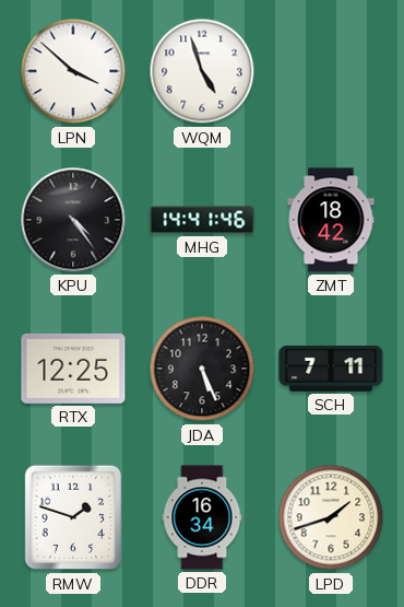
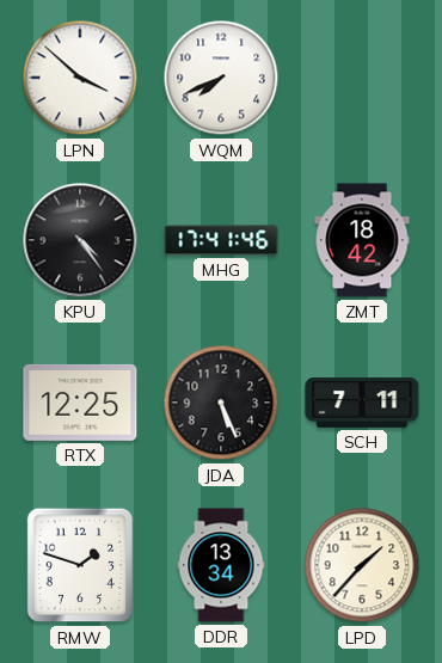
WQM: 4:57 -> 7:41 (221, 78)
MHG: 14:41 -> 17:41 (221, 240)
DDR: 16:34 -> 13:34 (221, 565)
LPD: 1:42 -> 1:37 (362, 565)
